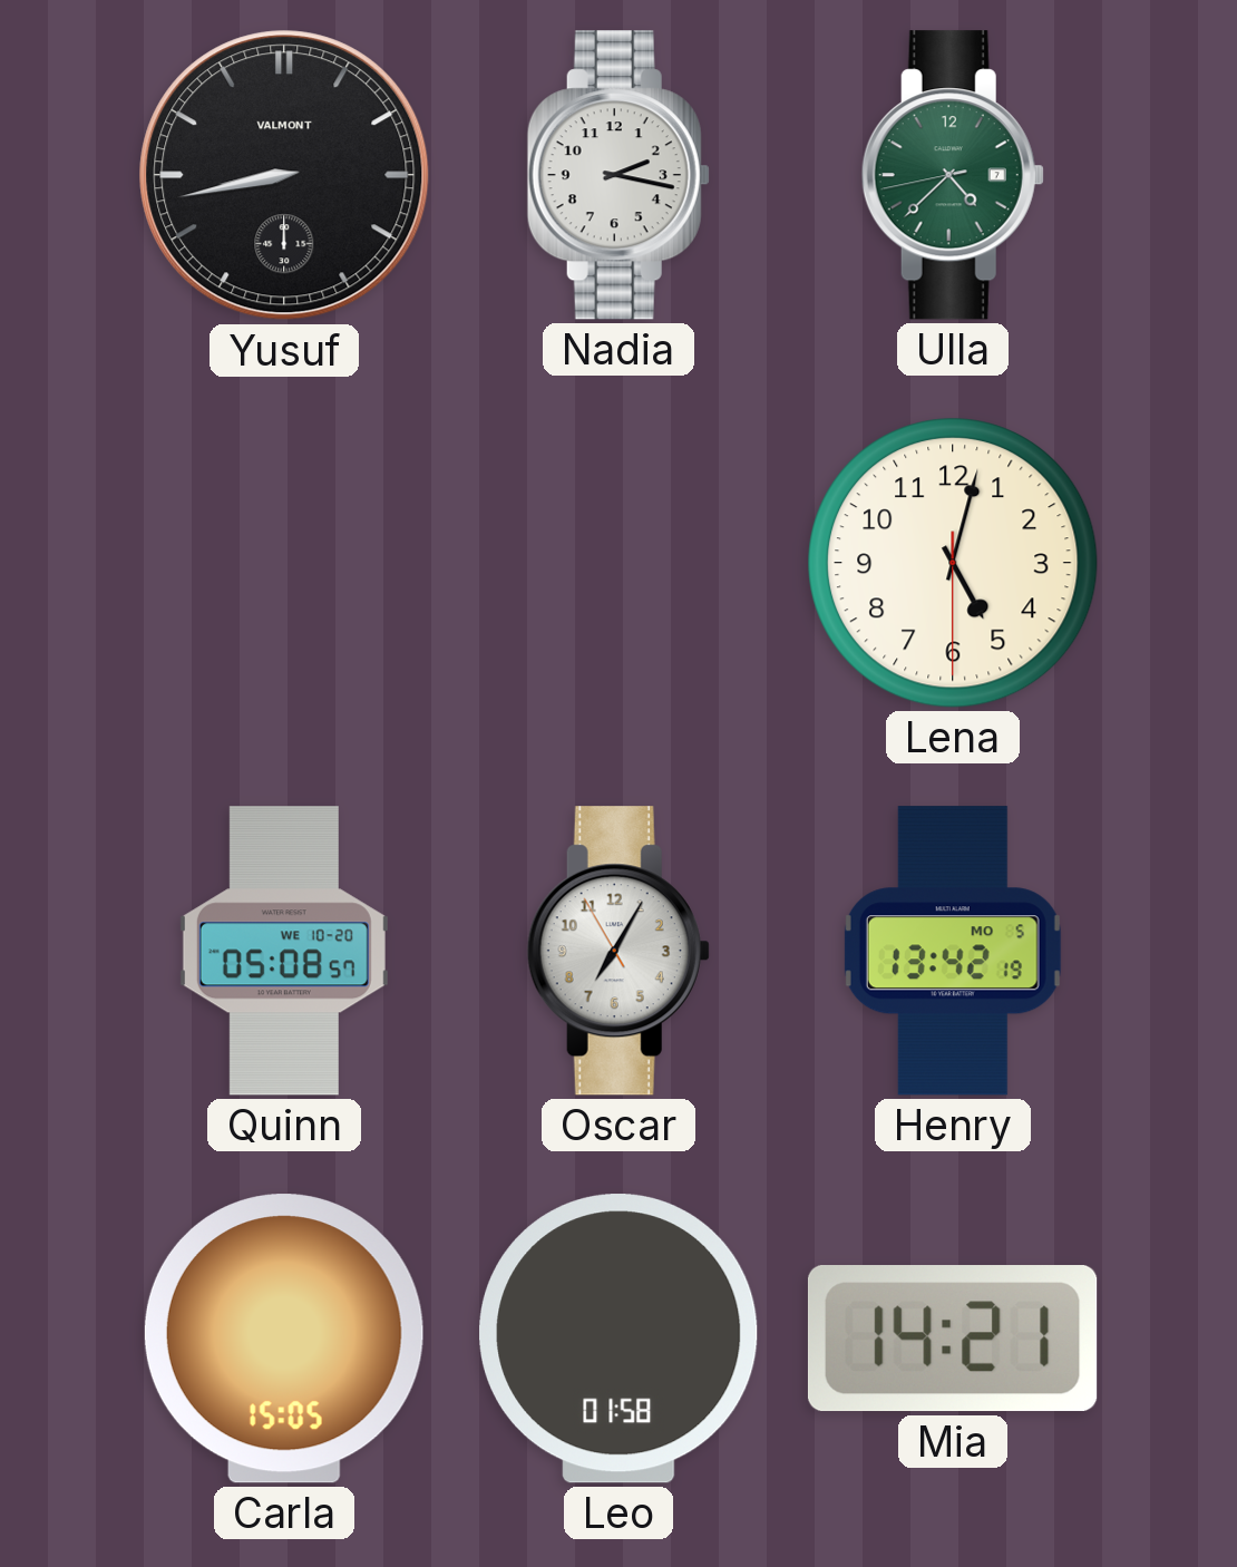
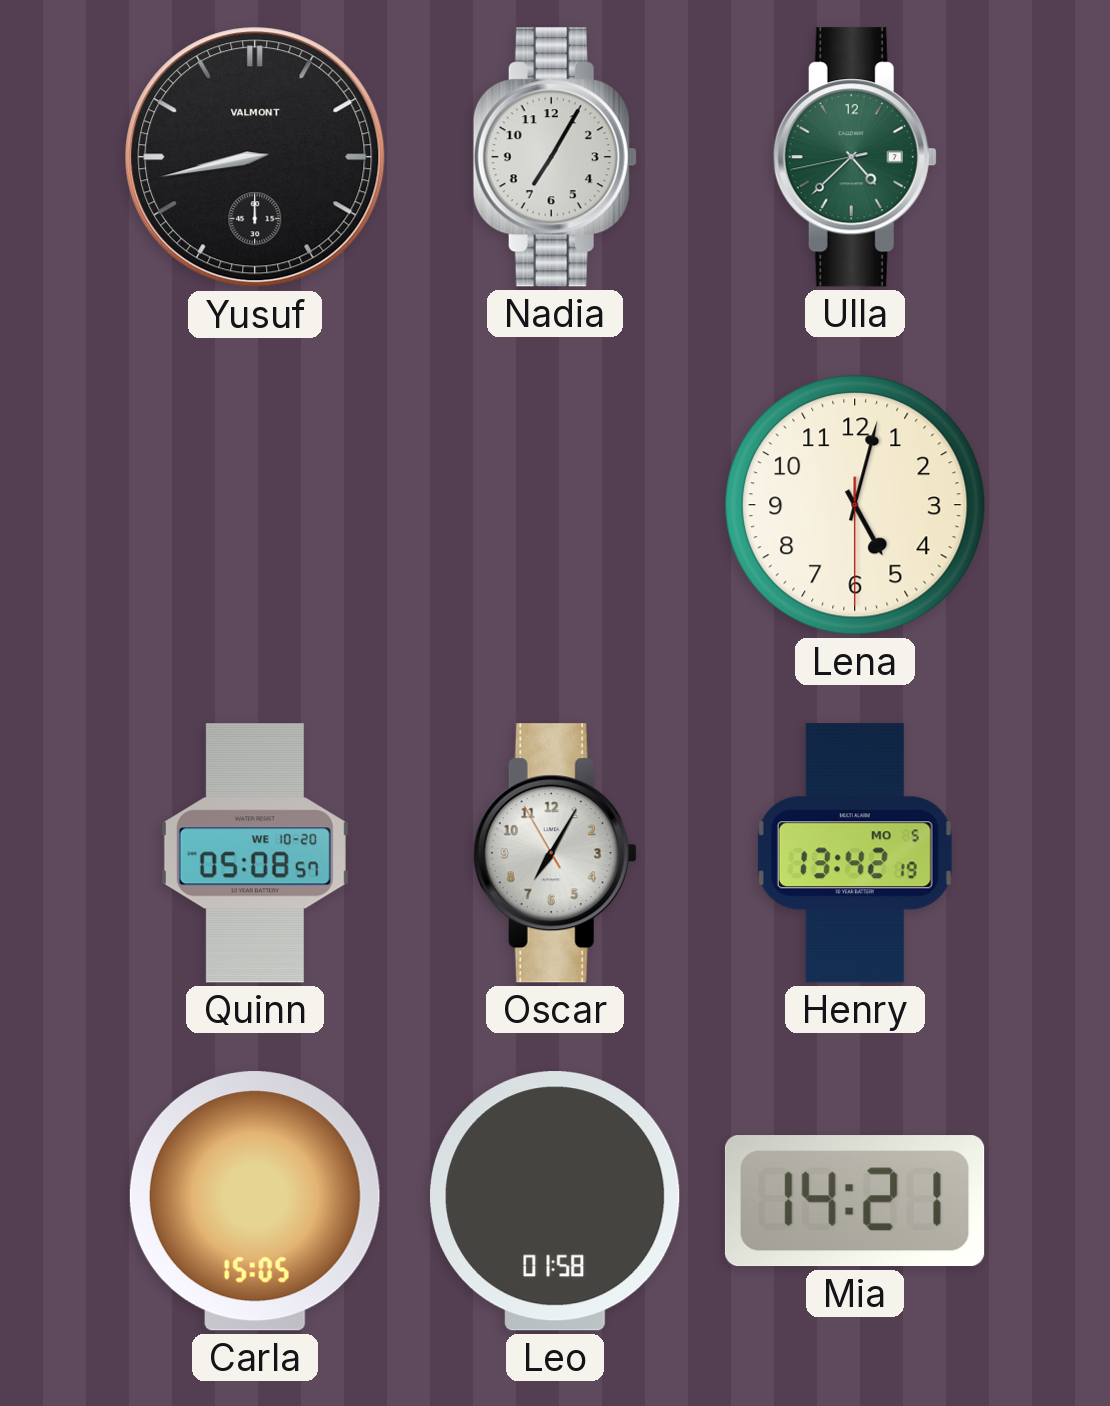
Nadia: 2:17 -> 7:05 (555, 157)
